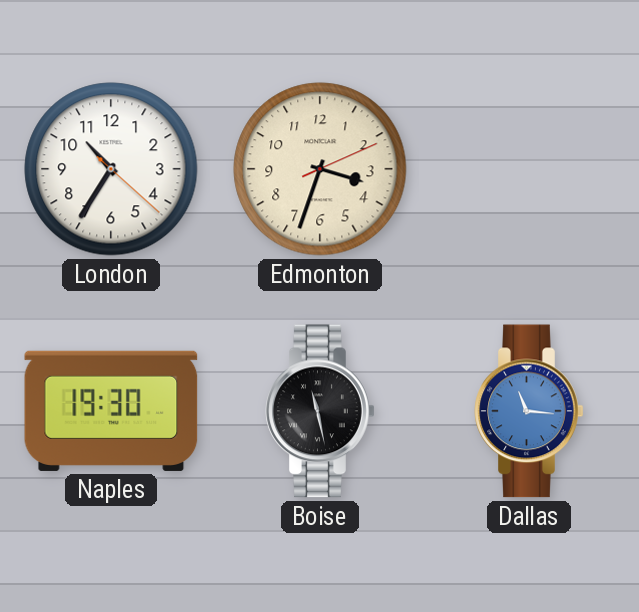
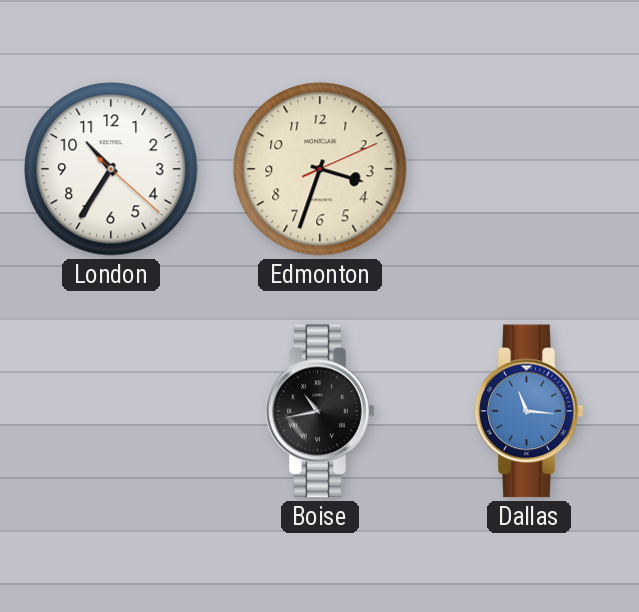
Naples: 19:30 -> none (111, 411)
Boise: 11:28 -> 10:43 (320, 411)
